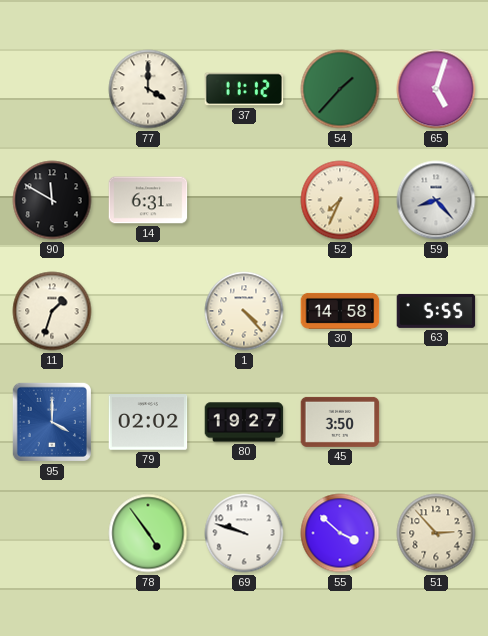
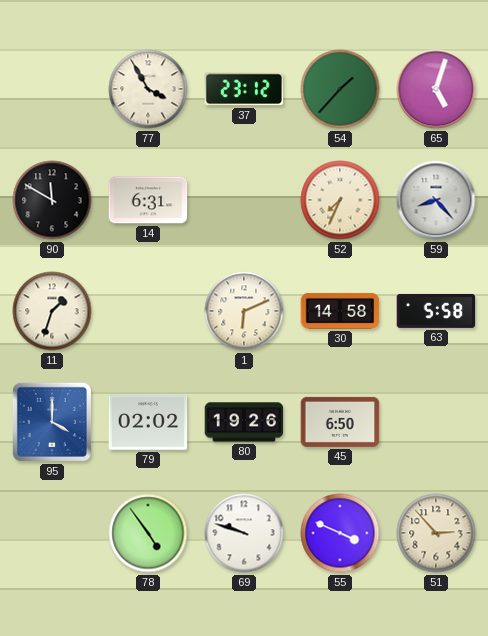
77: 4:00 -> 3:55 (148, 89)
37: 11:12 -> 23:12 (244, 89)
1: 4:23 -> 6:11 (244, 311)
63: 5:55 -> 5:58 (436, 311)
80: 19:27 -> 19:26 (244, 422)
45: 3:50 -> 6:50 (340, 422)
55: 3:52 -> 3:49 (340, 533)
